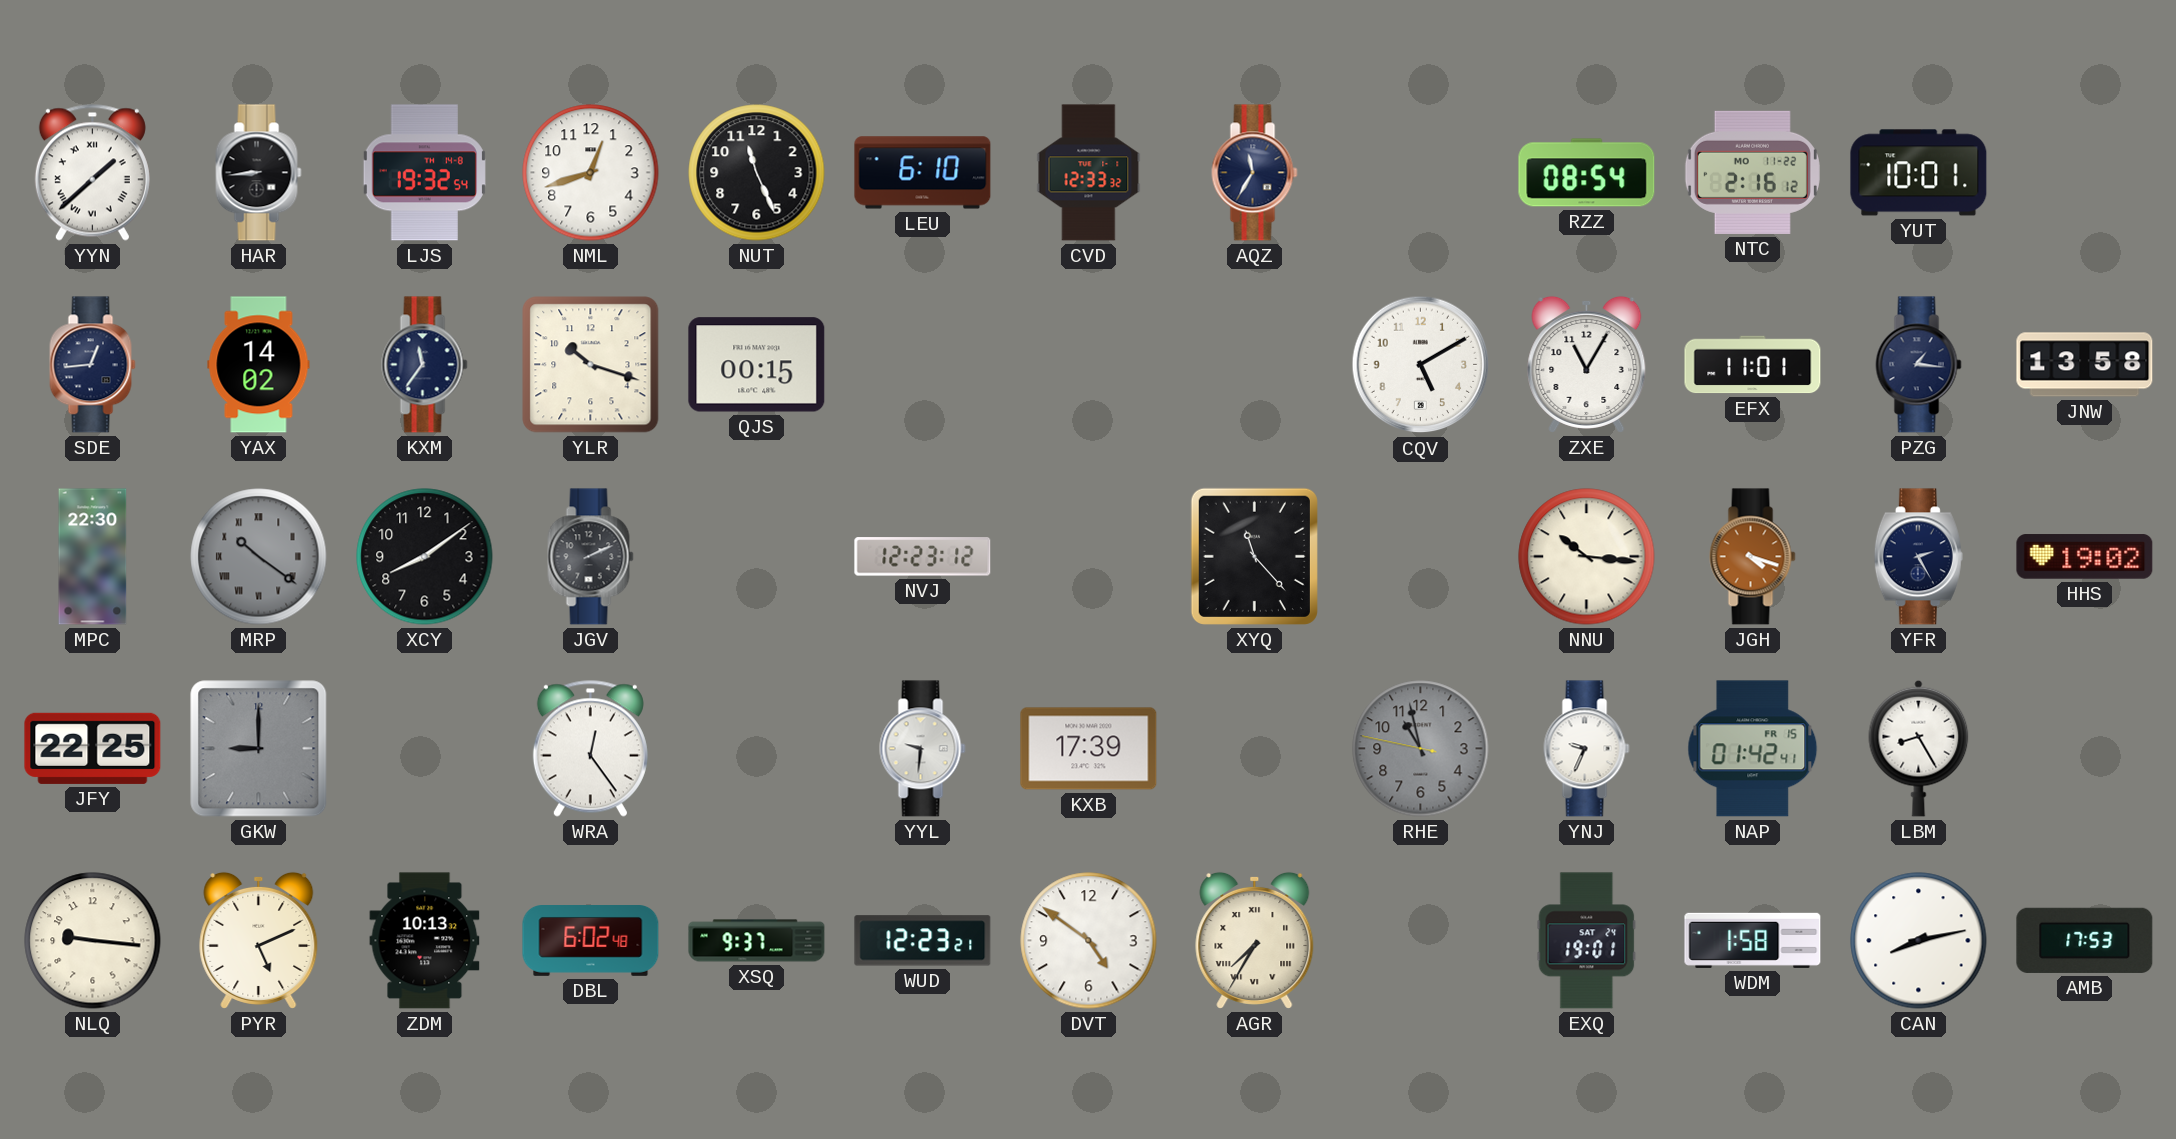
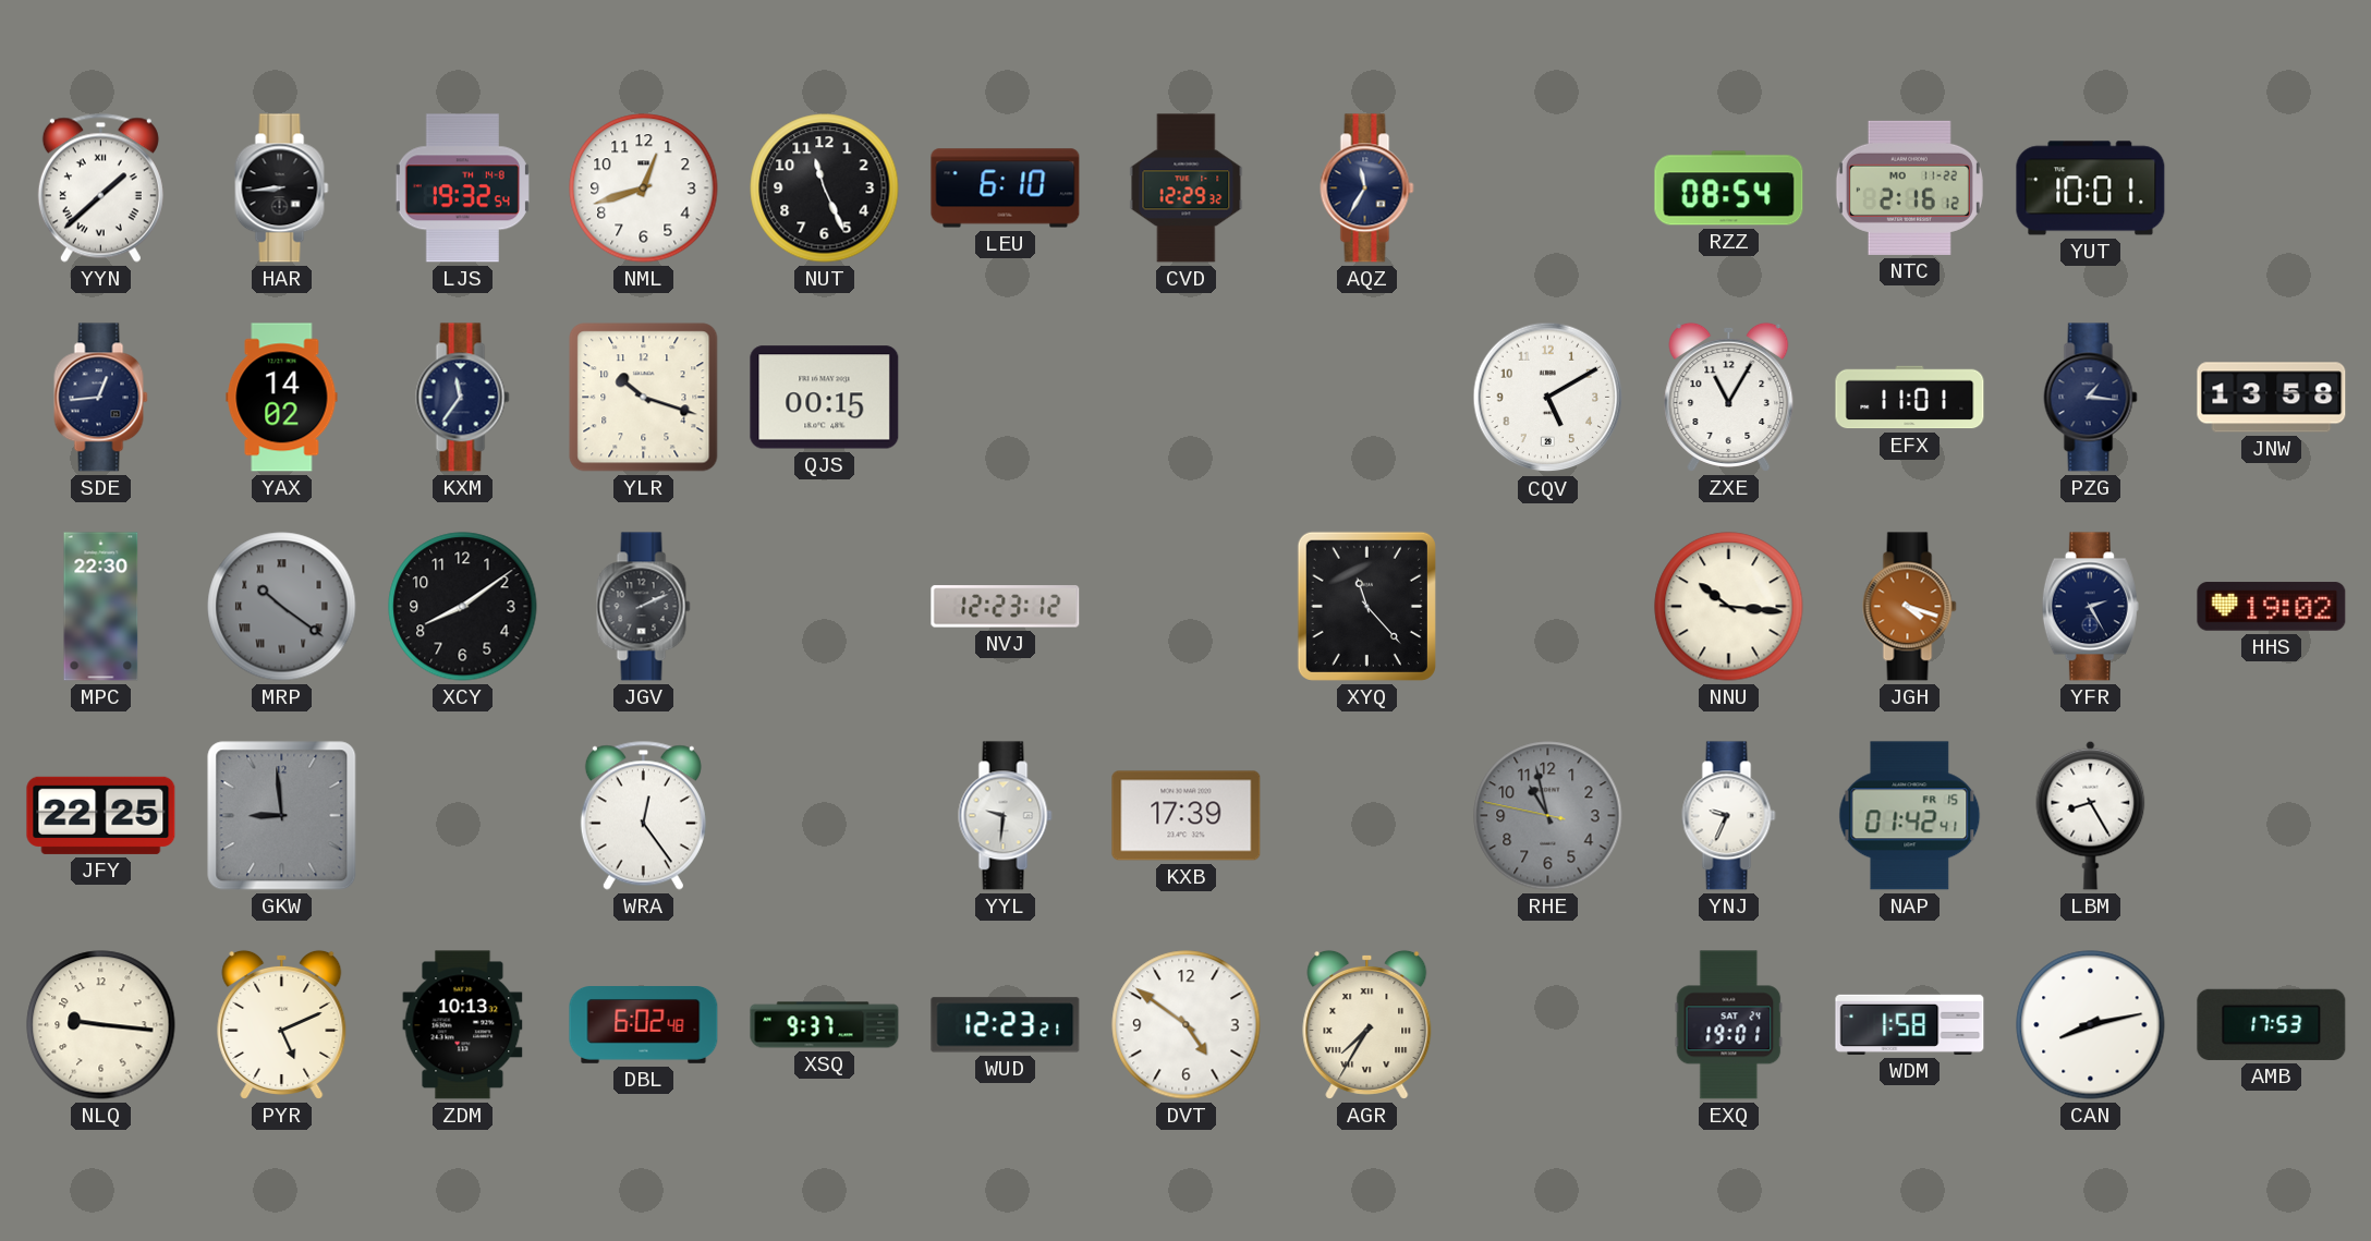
CVD: 12:33 -> 12:29 (1187, 188)
GKW: 9:00 -> 8:59 (282, 816)
